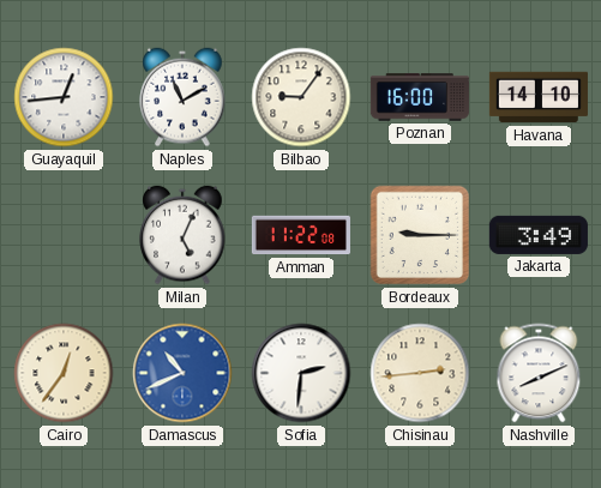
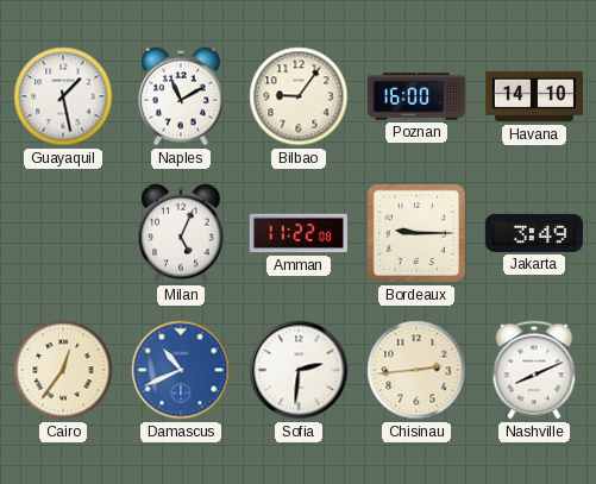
Guayaquil: 12:44 -> 1:28 (63, 96)
